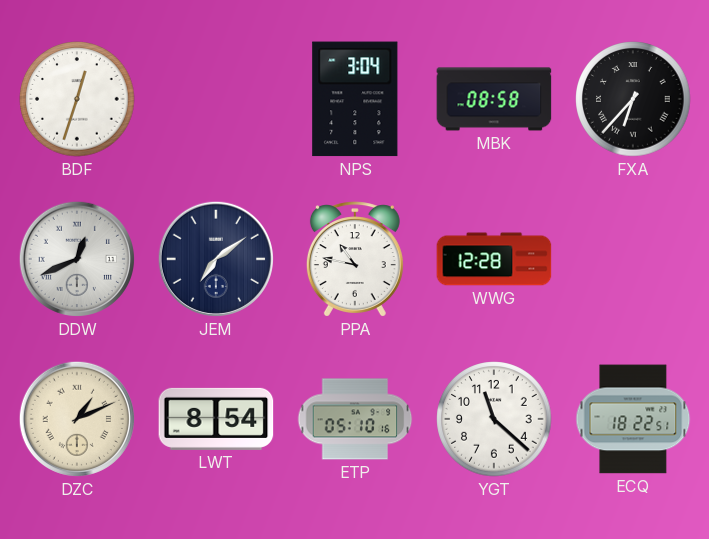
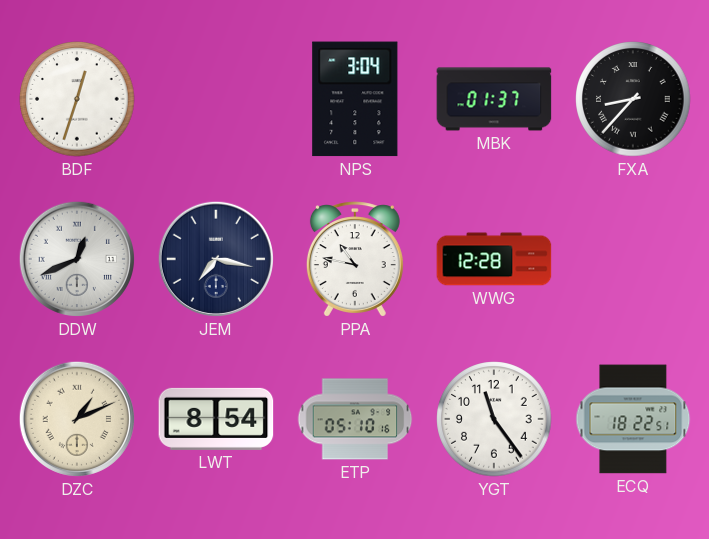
MBK: 08:58 -> 01:37 (494, 99)
FXA: 6:37 -> 8:37 (633, 99)
JEM: 7:09 -> 7:17 (216, 259)
YGT: 11:22 -> 11:24 (494, 419)
